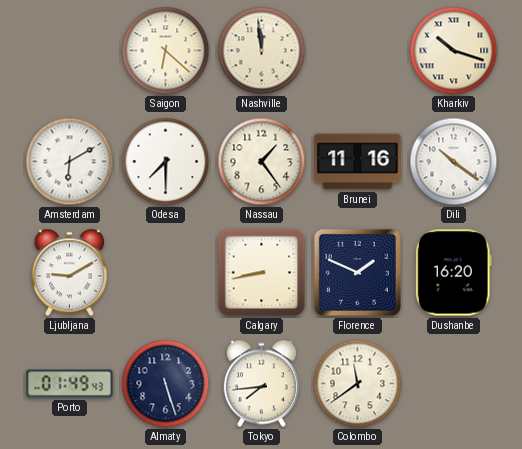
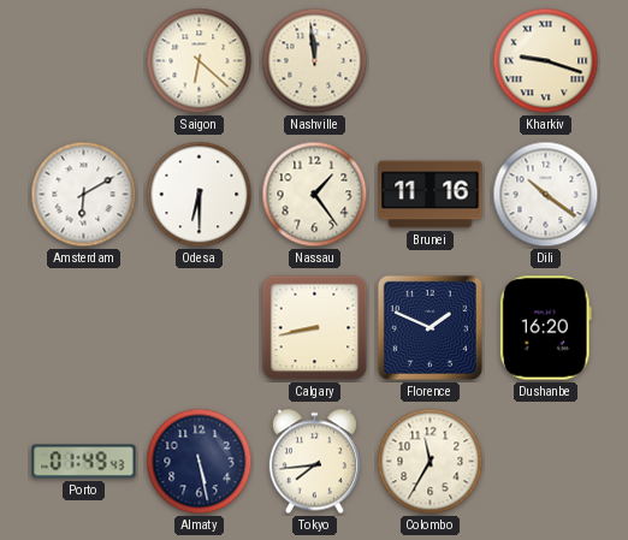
Kharkiv: 10:18 -> 9:18 (546, 61)
Odesa: 7:30 -> 6:30 (200, 195)
Ljubljana: 9:10 -> none (69, 273)
Almaty: 5:27 -> 5:28 (200, 462)
Colombo: 11:39 -> 11:35 (431, 462)
